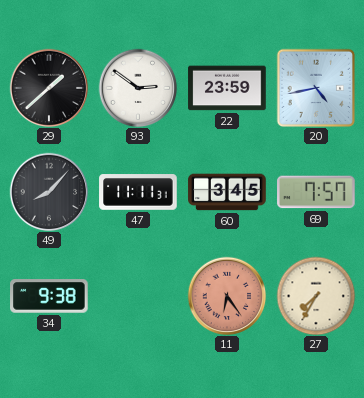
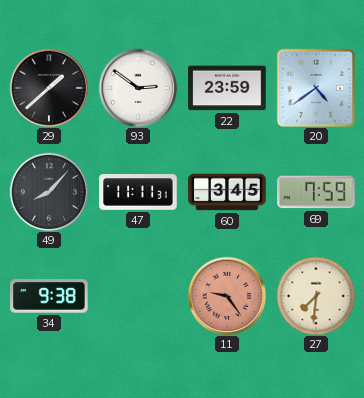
20: 4:43 -> 4:39 (316, 88)
69: 7:57 -> 7:59 (316, 192)
11: 6:24 -> 9:24 (227, 296)
27: 7:35 -> 7:31 (316, 296)
